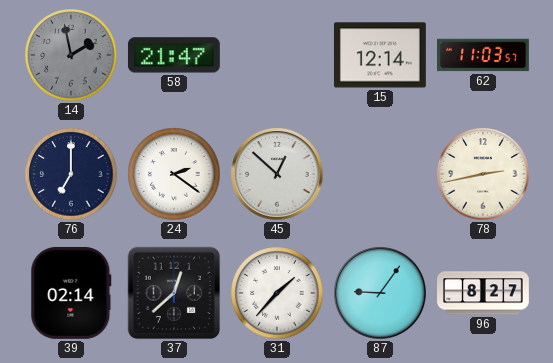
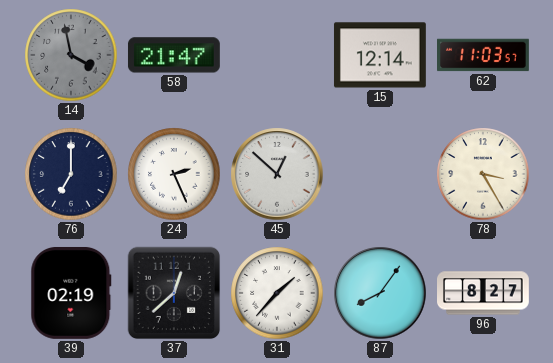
14: 1:58 -> 3:58 (71, 55)
24: 2:21 -> 2:26 (174, 174)
78: 2:43 -> 3:25 (483, 174)
39: 02:14 -> 02:19 (71, 293)
87: 9:06 -> 8:06 (380, 293)
